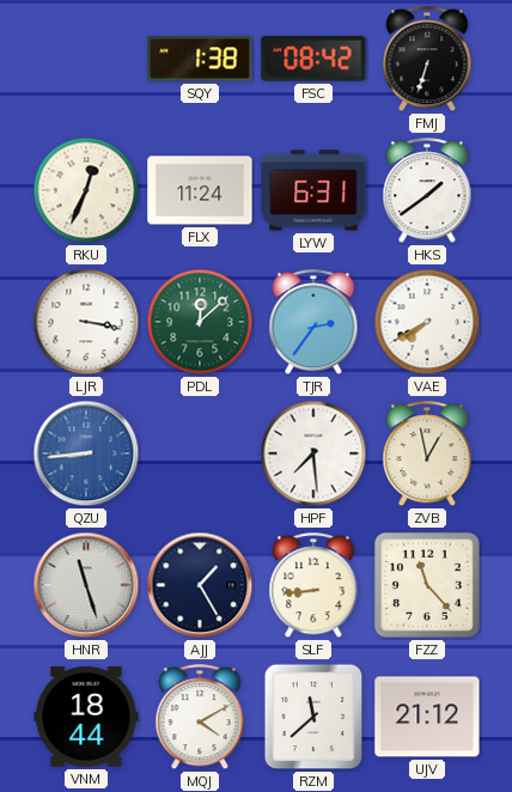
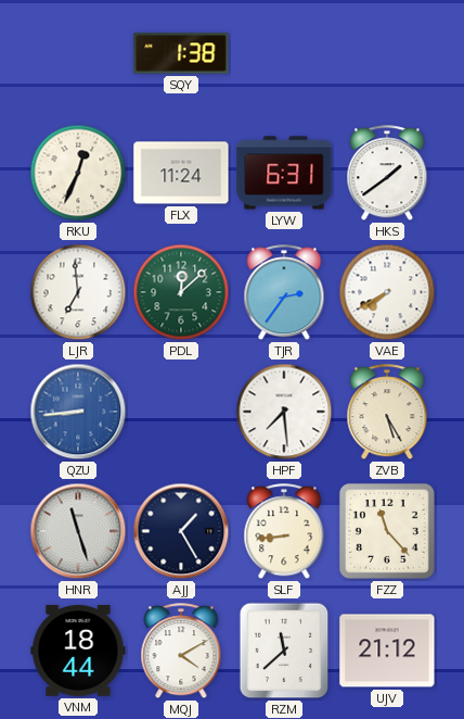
FSC: 08:42 -> none (313, 59)
FMJ: 6:33 -> none (427, 60)
LJR: 3:17 -> 6:59 (78, 292)
ZVB: 12:58 -> 5:25 (387, 413)
